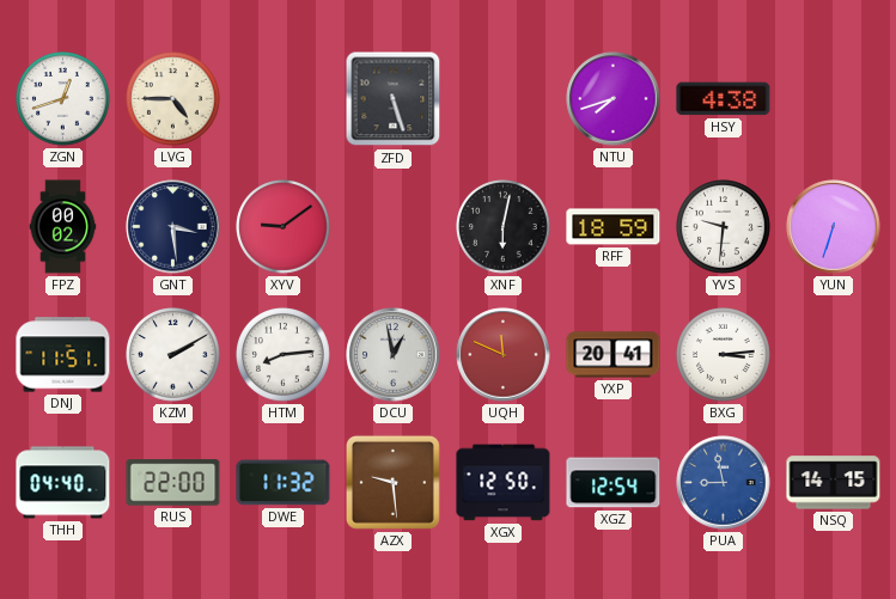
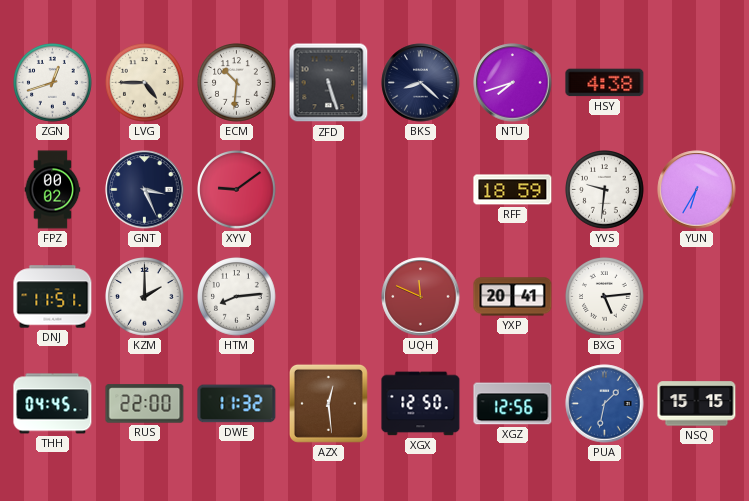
ECM: none -> 10:31 (237, 83)
BKS: none -> 8:22 (421, 83)
GNT: 3:29 -> 3:26 (145, 190)
XNF: 6:02 -> none (504, 227)
YUN: 6:33 -> 6:35 (697, 190)
KZM: 2:10 -> 2:00 (145, 297)
DCU: 12:58 -> none (394, 355)
BXG: 3:14 -> 5:14 (605, 297)
THH: 04:40 -> 04:45 (53, 404)
AZX: 9:29 -> 12:29 (328, 403)
XGZ: 12:54 -> 12:56 (513, 404)
PUA: 8:58 -> 1:32 (605, 404)
NSQ: 14:15 -> 15:15 (697, 404)
